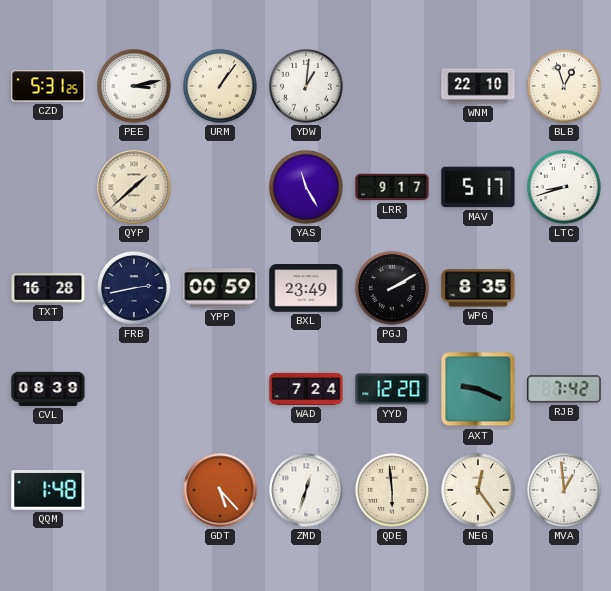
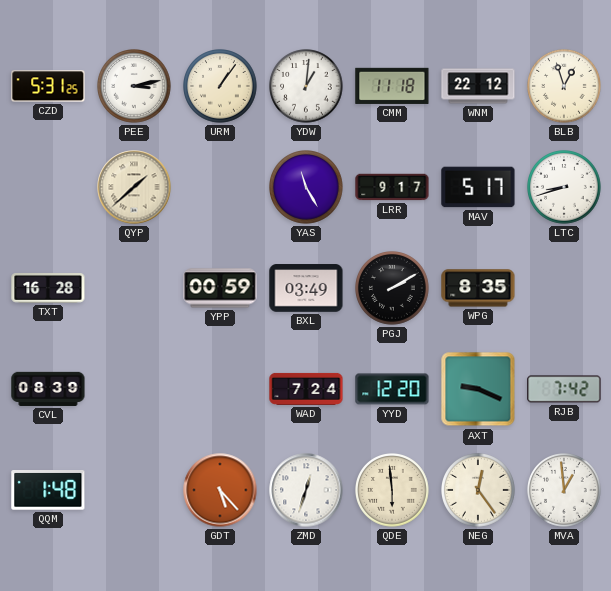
CMM: none -> 11:18 (392, 86)
WNM: 22:10 -> 22:12 (478, 86)
FRB: 2:43 -> none (135, 289)
BXL: 23:49 -> 03:49 (306, 288)
